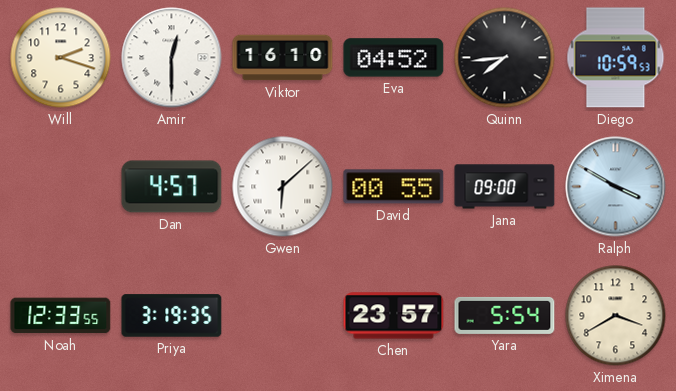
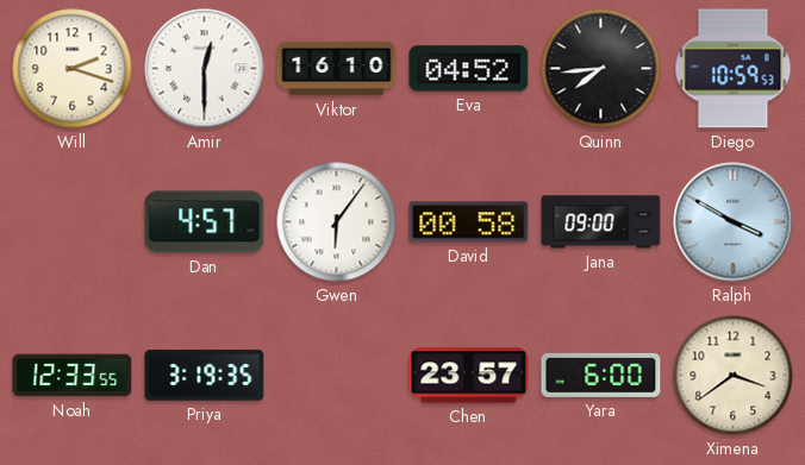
Gwen: 6:08 -> 6:06 (337, 222)
David: 00:55 -> 00:58 (469, 222)
Yara: 5:54 -> 6:00 (601, 375)
Ximena: 3:40 -> 3:39 (734, 376)
